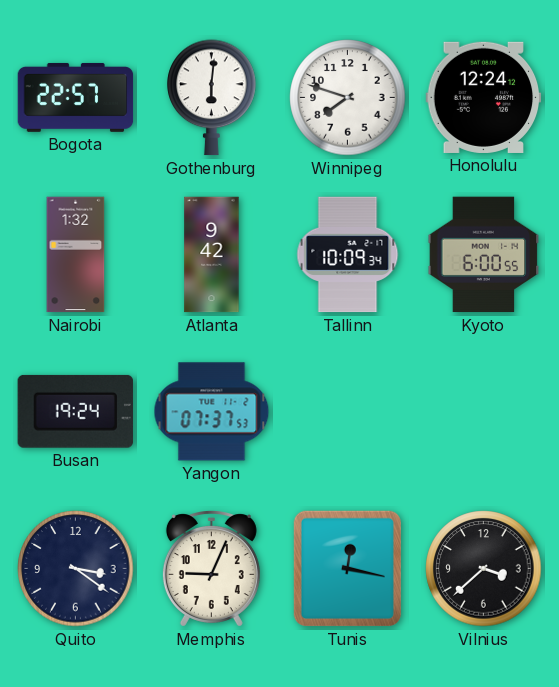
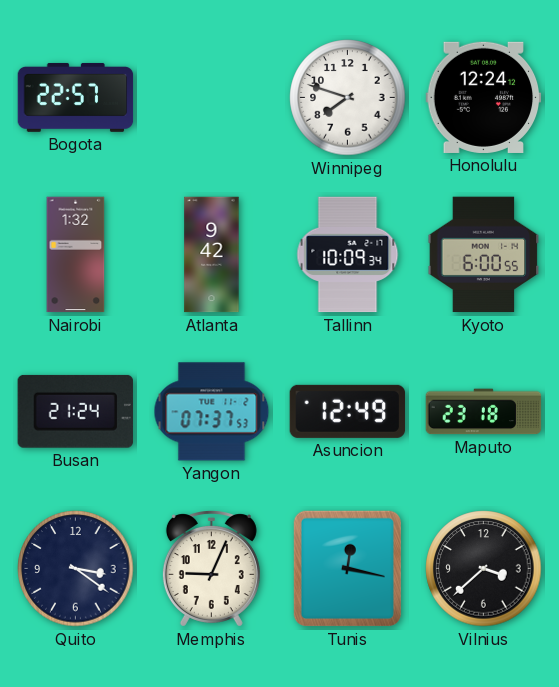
Gothenburg: 6:01 -> none (212, 98)
Busan: 19:24 -> 21:24 (75, 411)
Asuncion: none -> 12:49 (348, 411)
Maputo: none -> 23:18 (484, 412)
